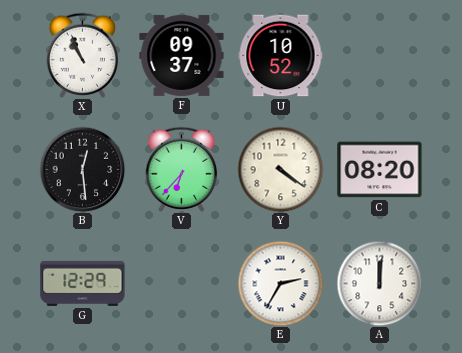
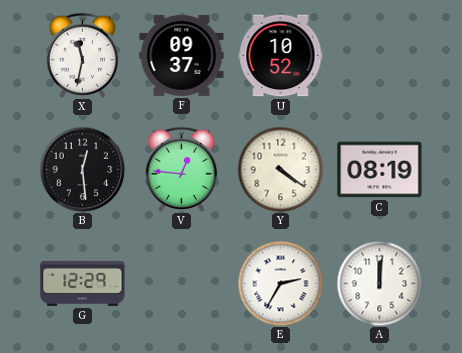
X: 10:56 -> 11:32 (83, 55)
V: 6:37 -> 12:46 (182, 169)
C: 08:20 -> 08:19 (380, 170)
